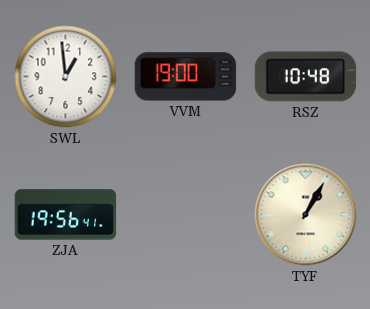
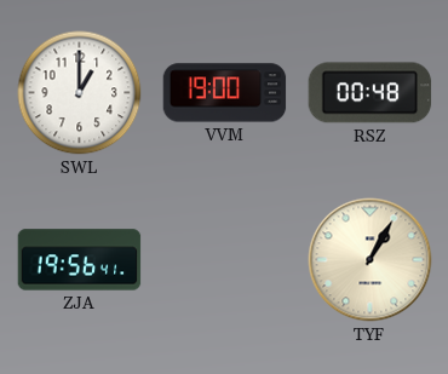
SWL: 12:59 -> 1:00 (80, 93)
RSZ: 10:48 -> 00:48 (371, 93)
